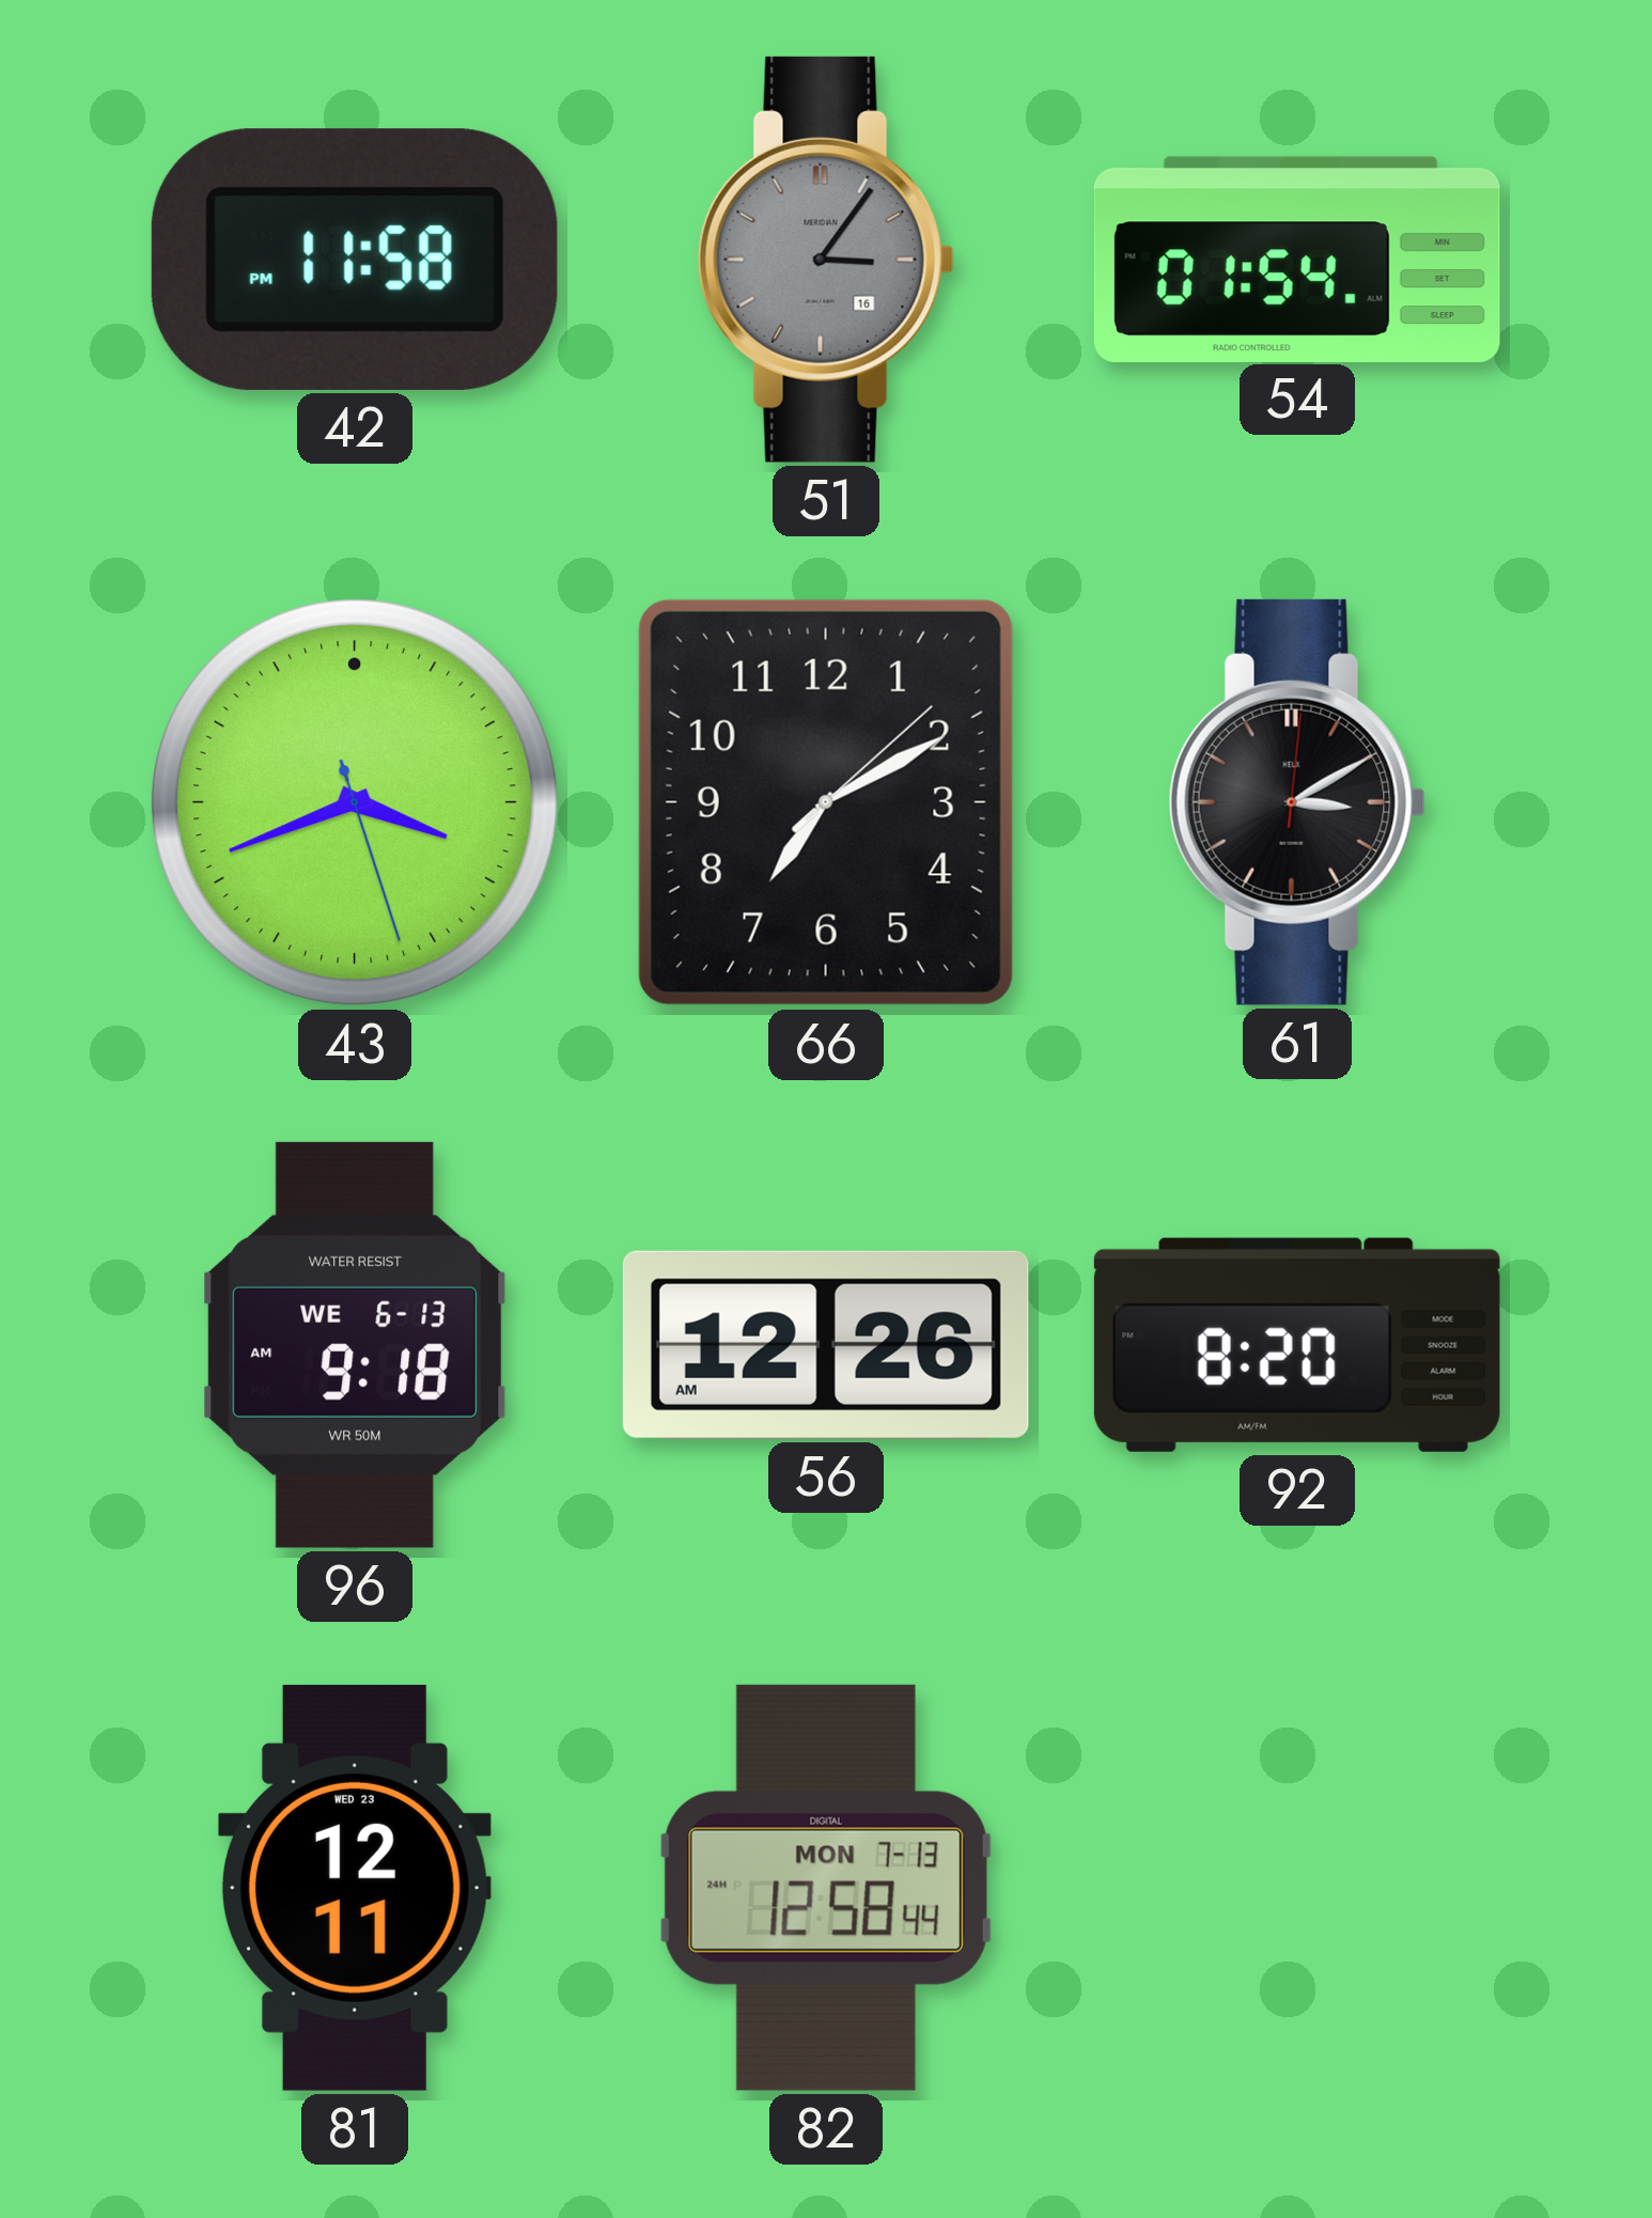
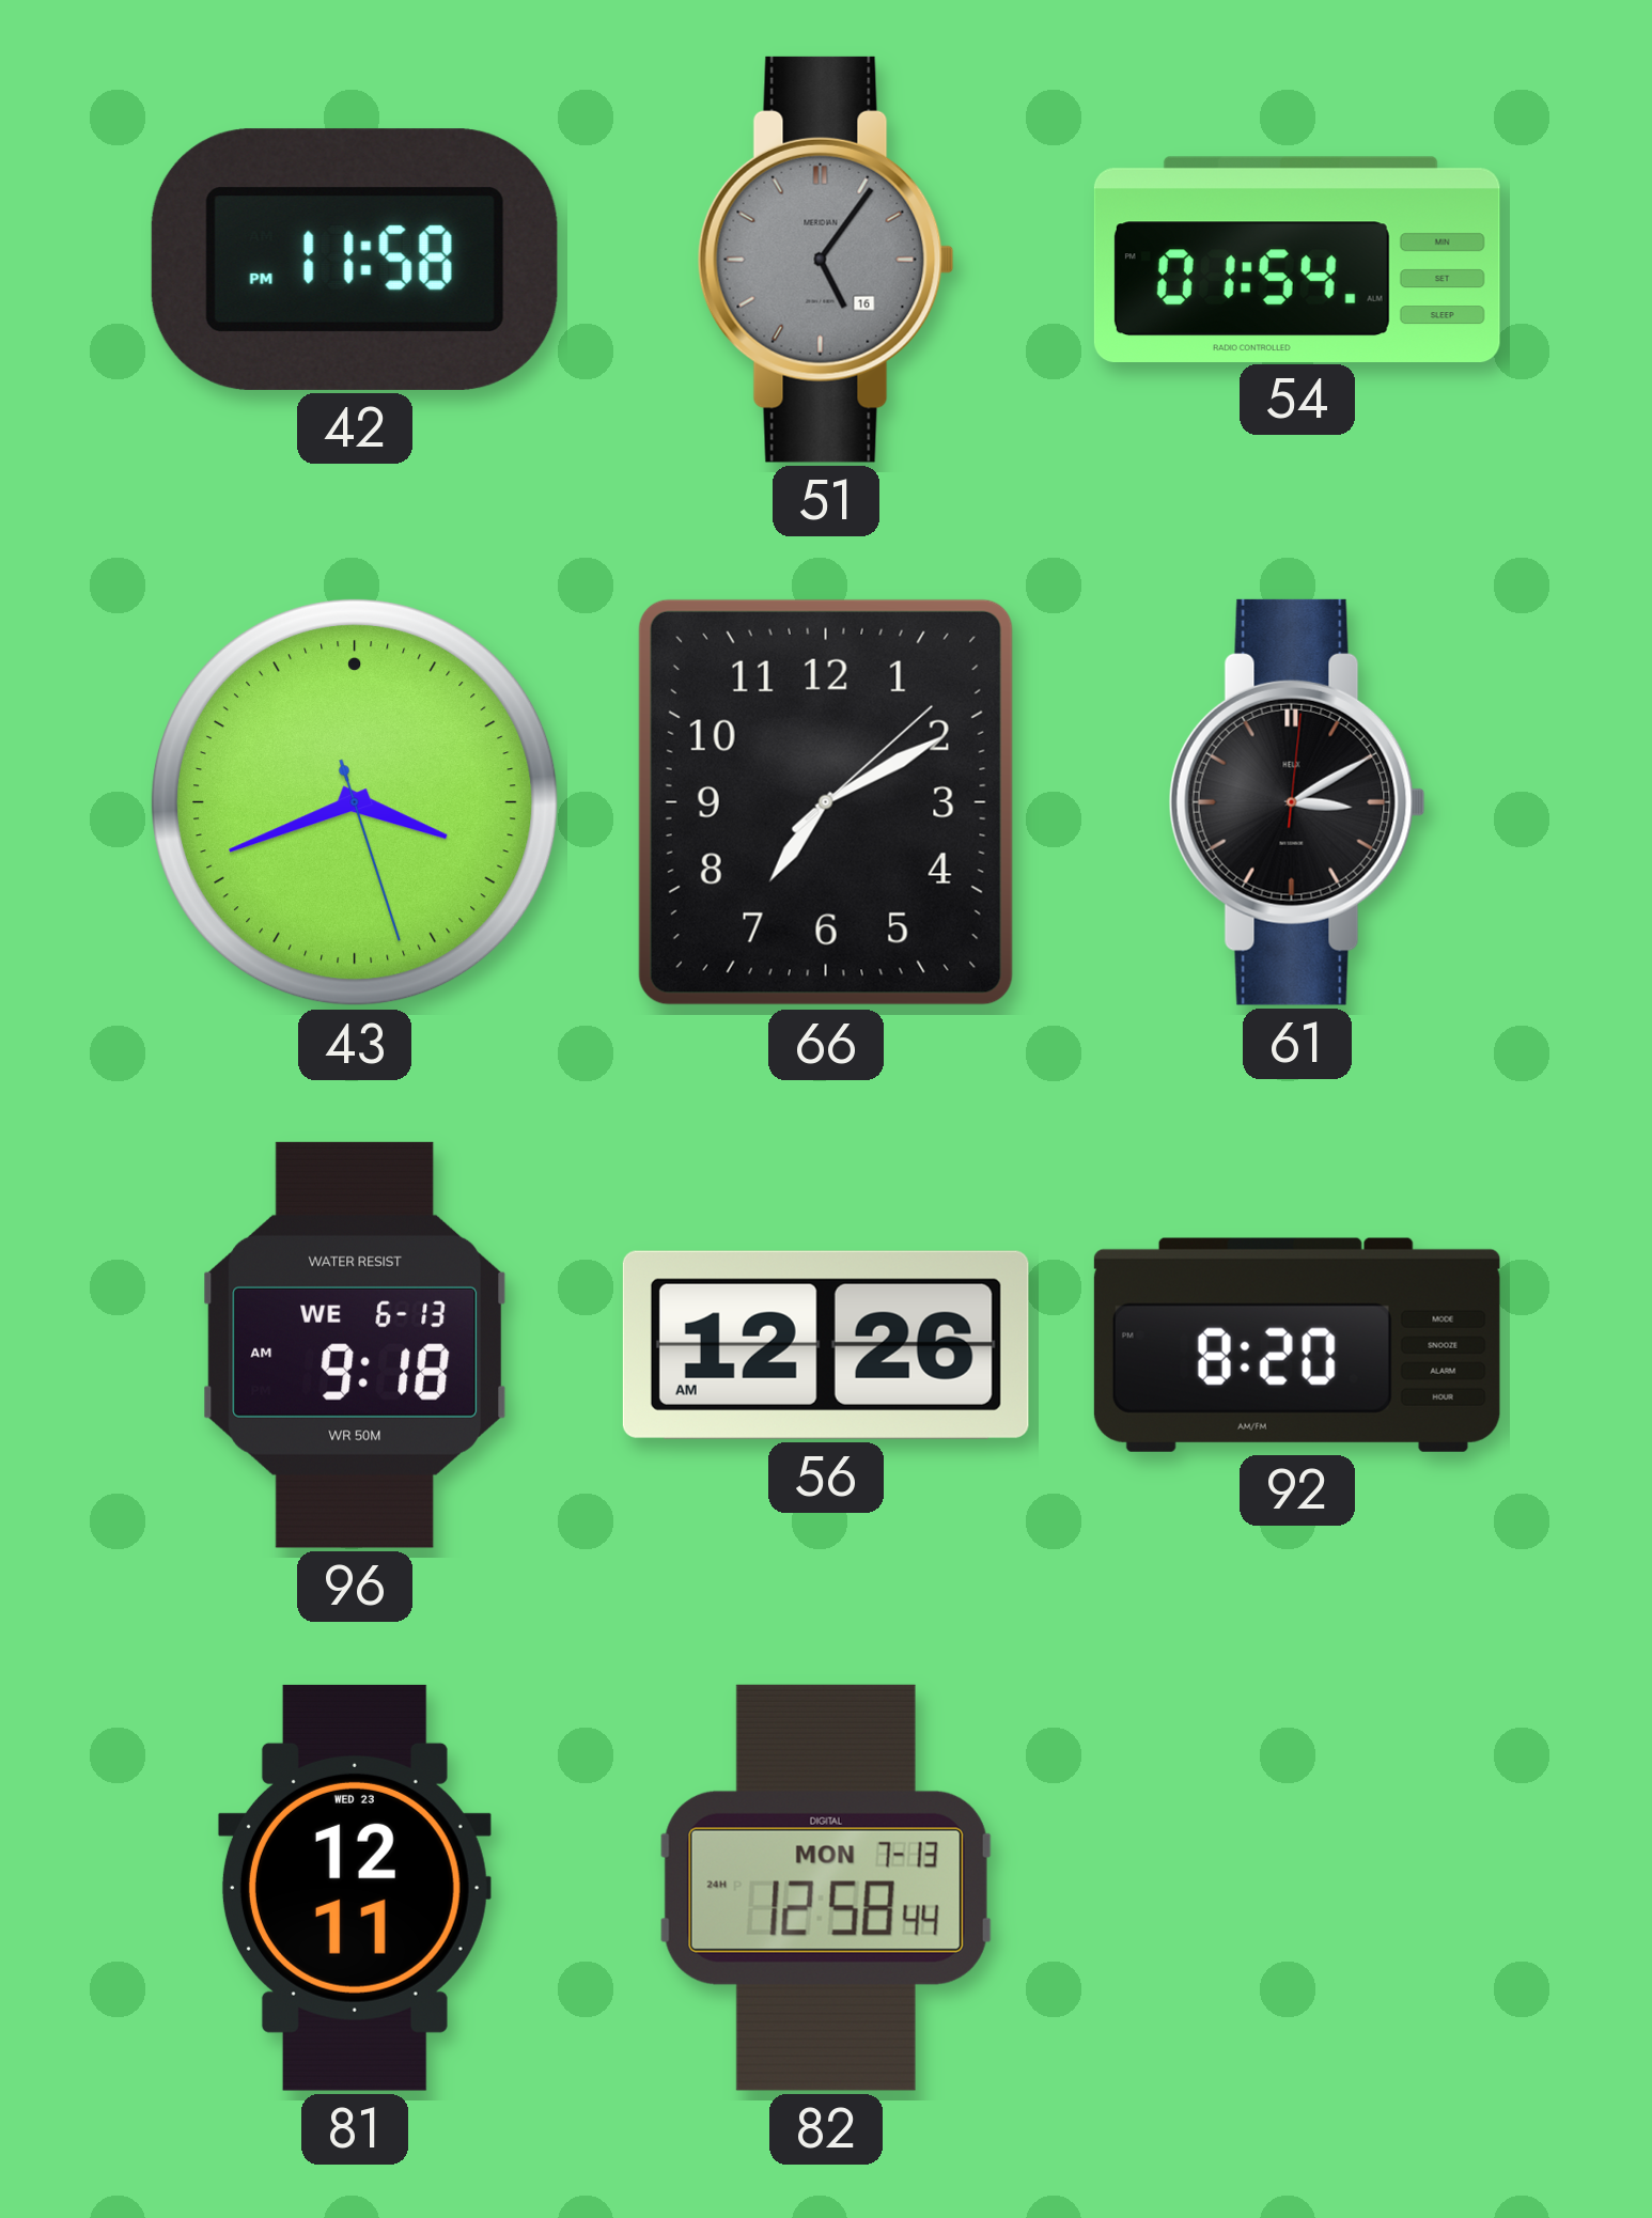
51: 3:06 -> 5:06 (826, 260)
